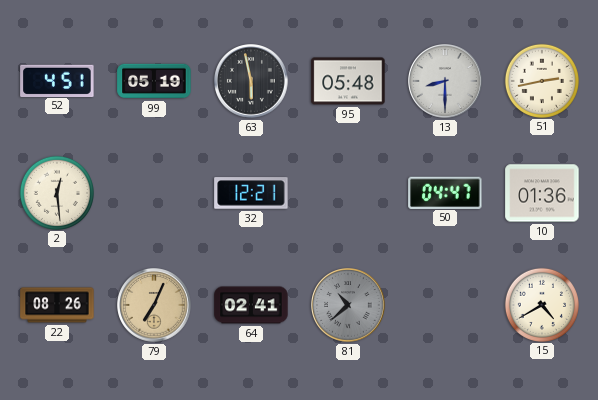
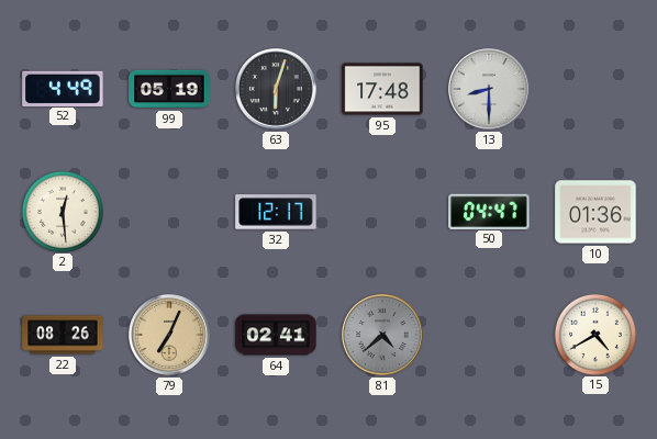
52: 4:51 -> 4:49 (63, 88)
63: 5:58 -> 6:03 (276, 89)
95: 05:48 -> 17:48 (382, 89)
51: 2:43 -> none (541, 80)
32: 12:21 -> 12:17 (276, 212)
81: 10:38 -> 4:38 (382, 335)
